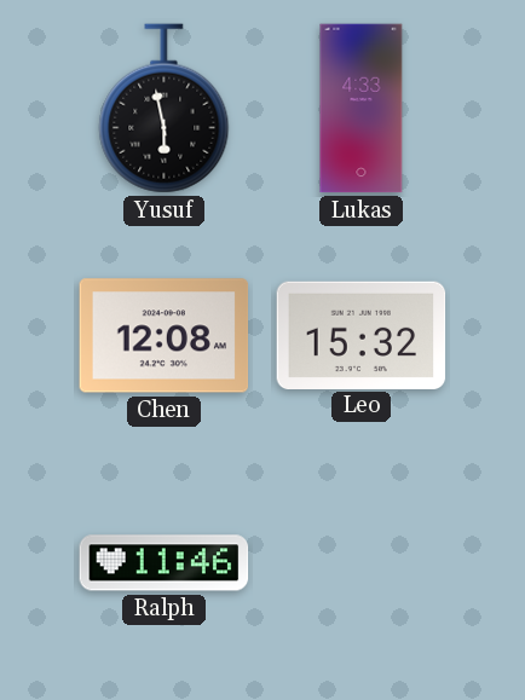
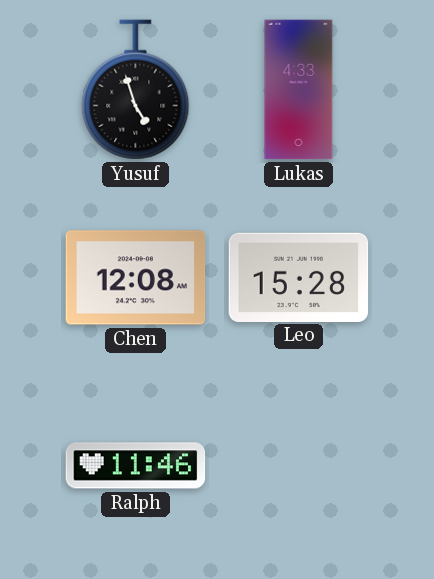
Yusuf: 5:58 -> 4:57 (136, 90)
Leo: 15:32 -> 15:28 (299, 277)
